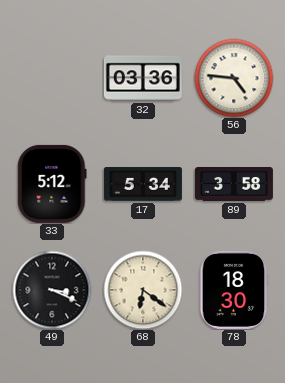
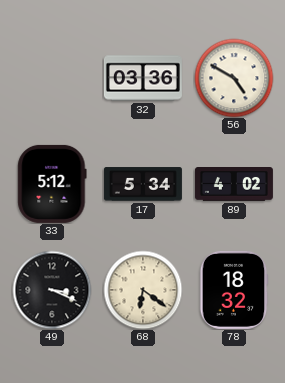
56: 4:46 -> 4:50 (234, 78)
89: 3:58 -> 4:02 (234, 185)
78: 18:30 -> 18:32 (234, 290)
